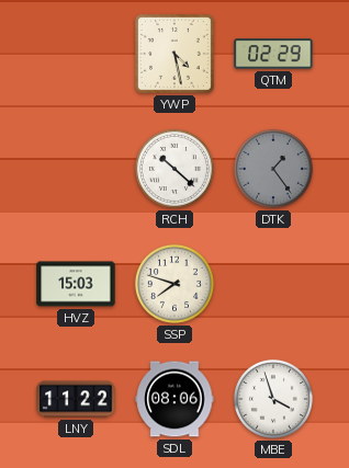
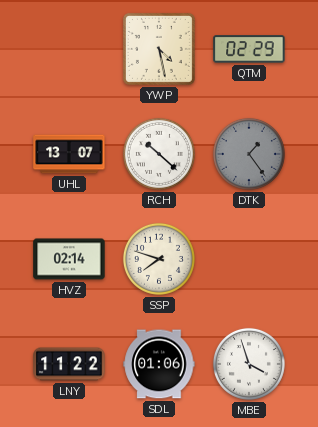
UHL: none -> 13:07 (69, 154)
HVZ: 15:03 -> 02:14 (69, 259)
SDL: 08:06 -> 01:06 (159, 364)
